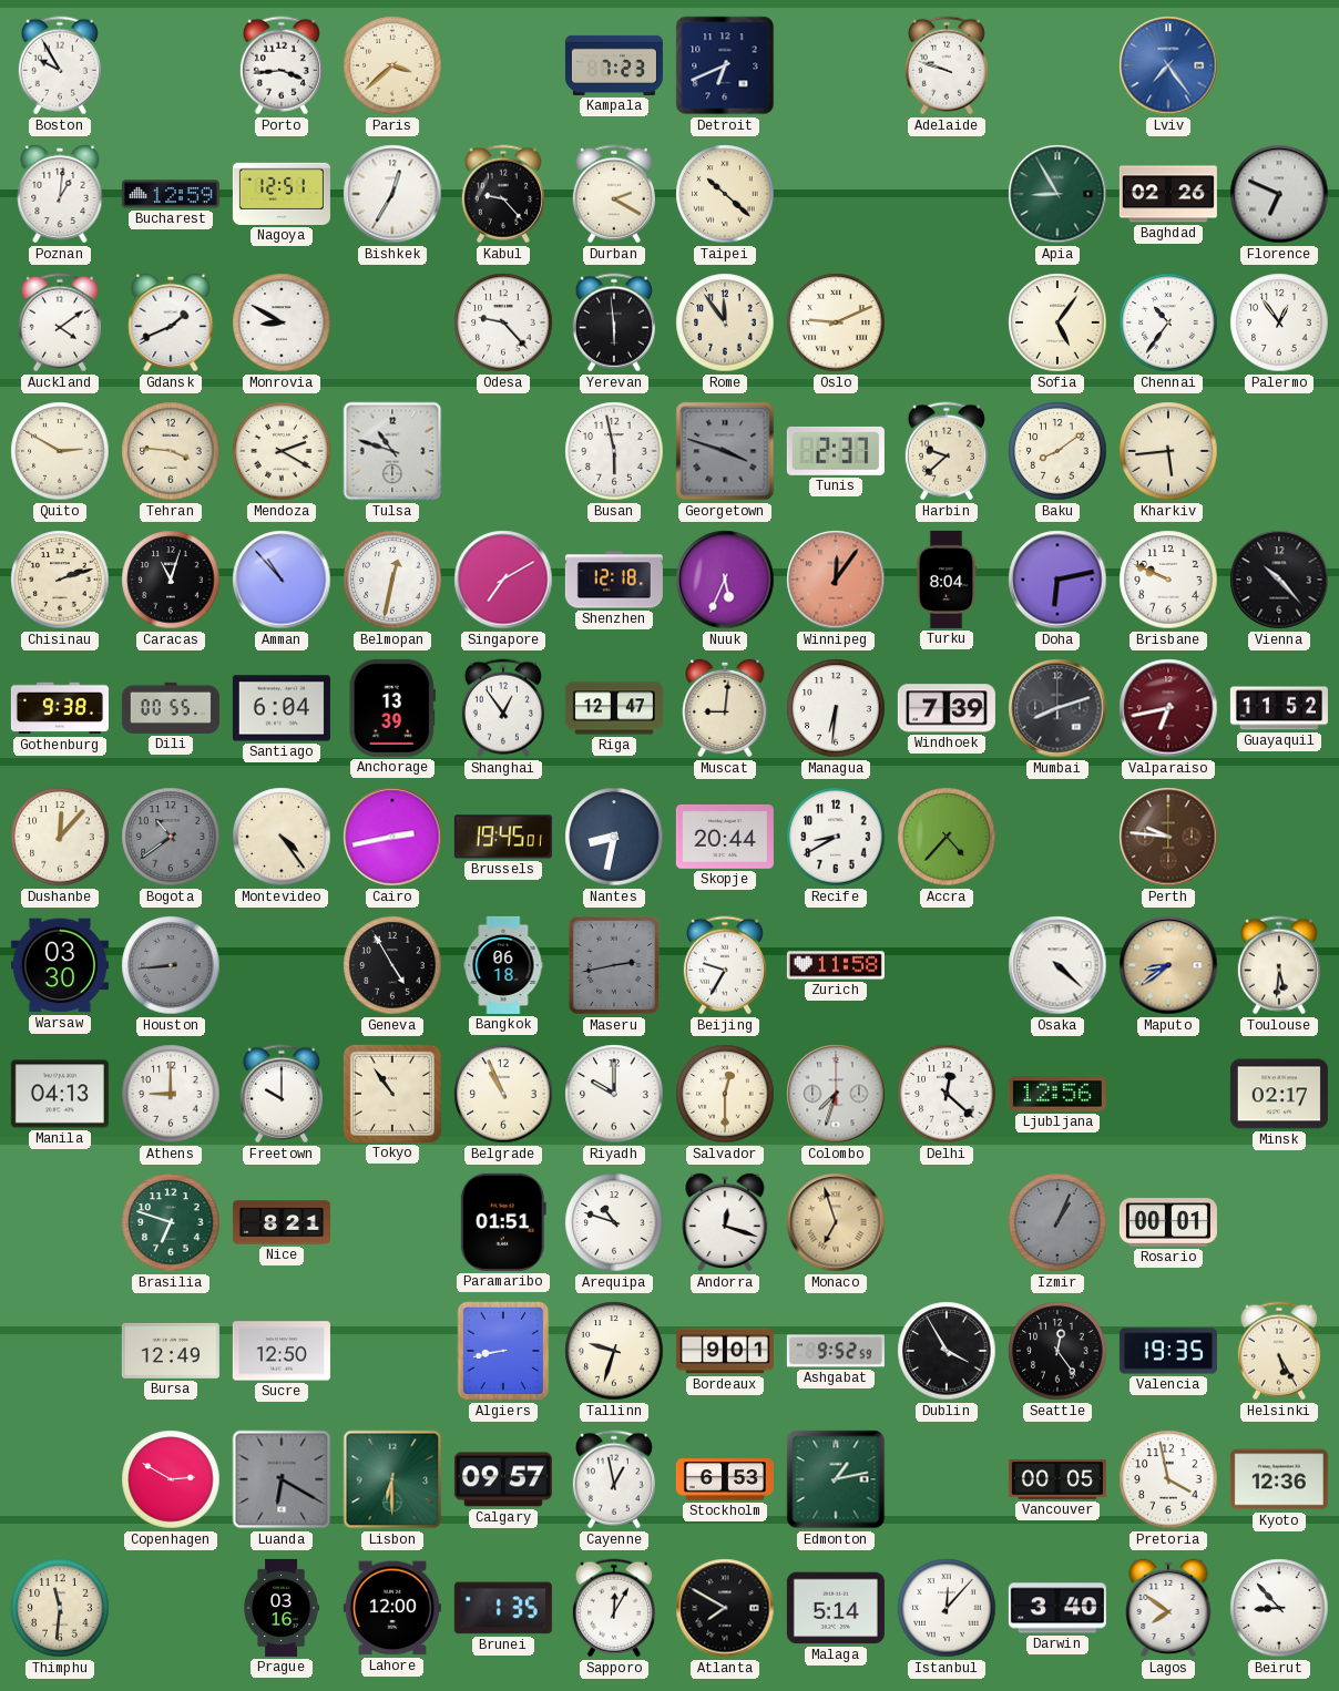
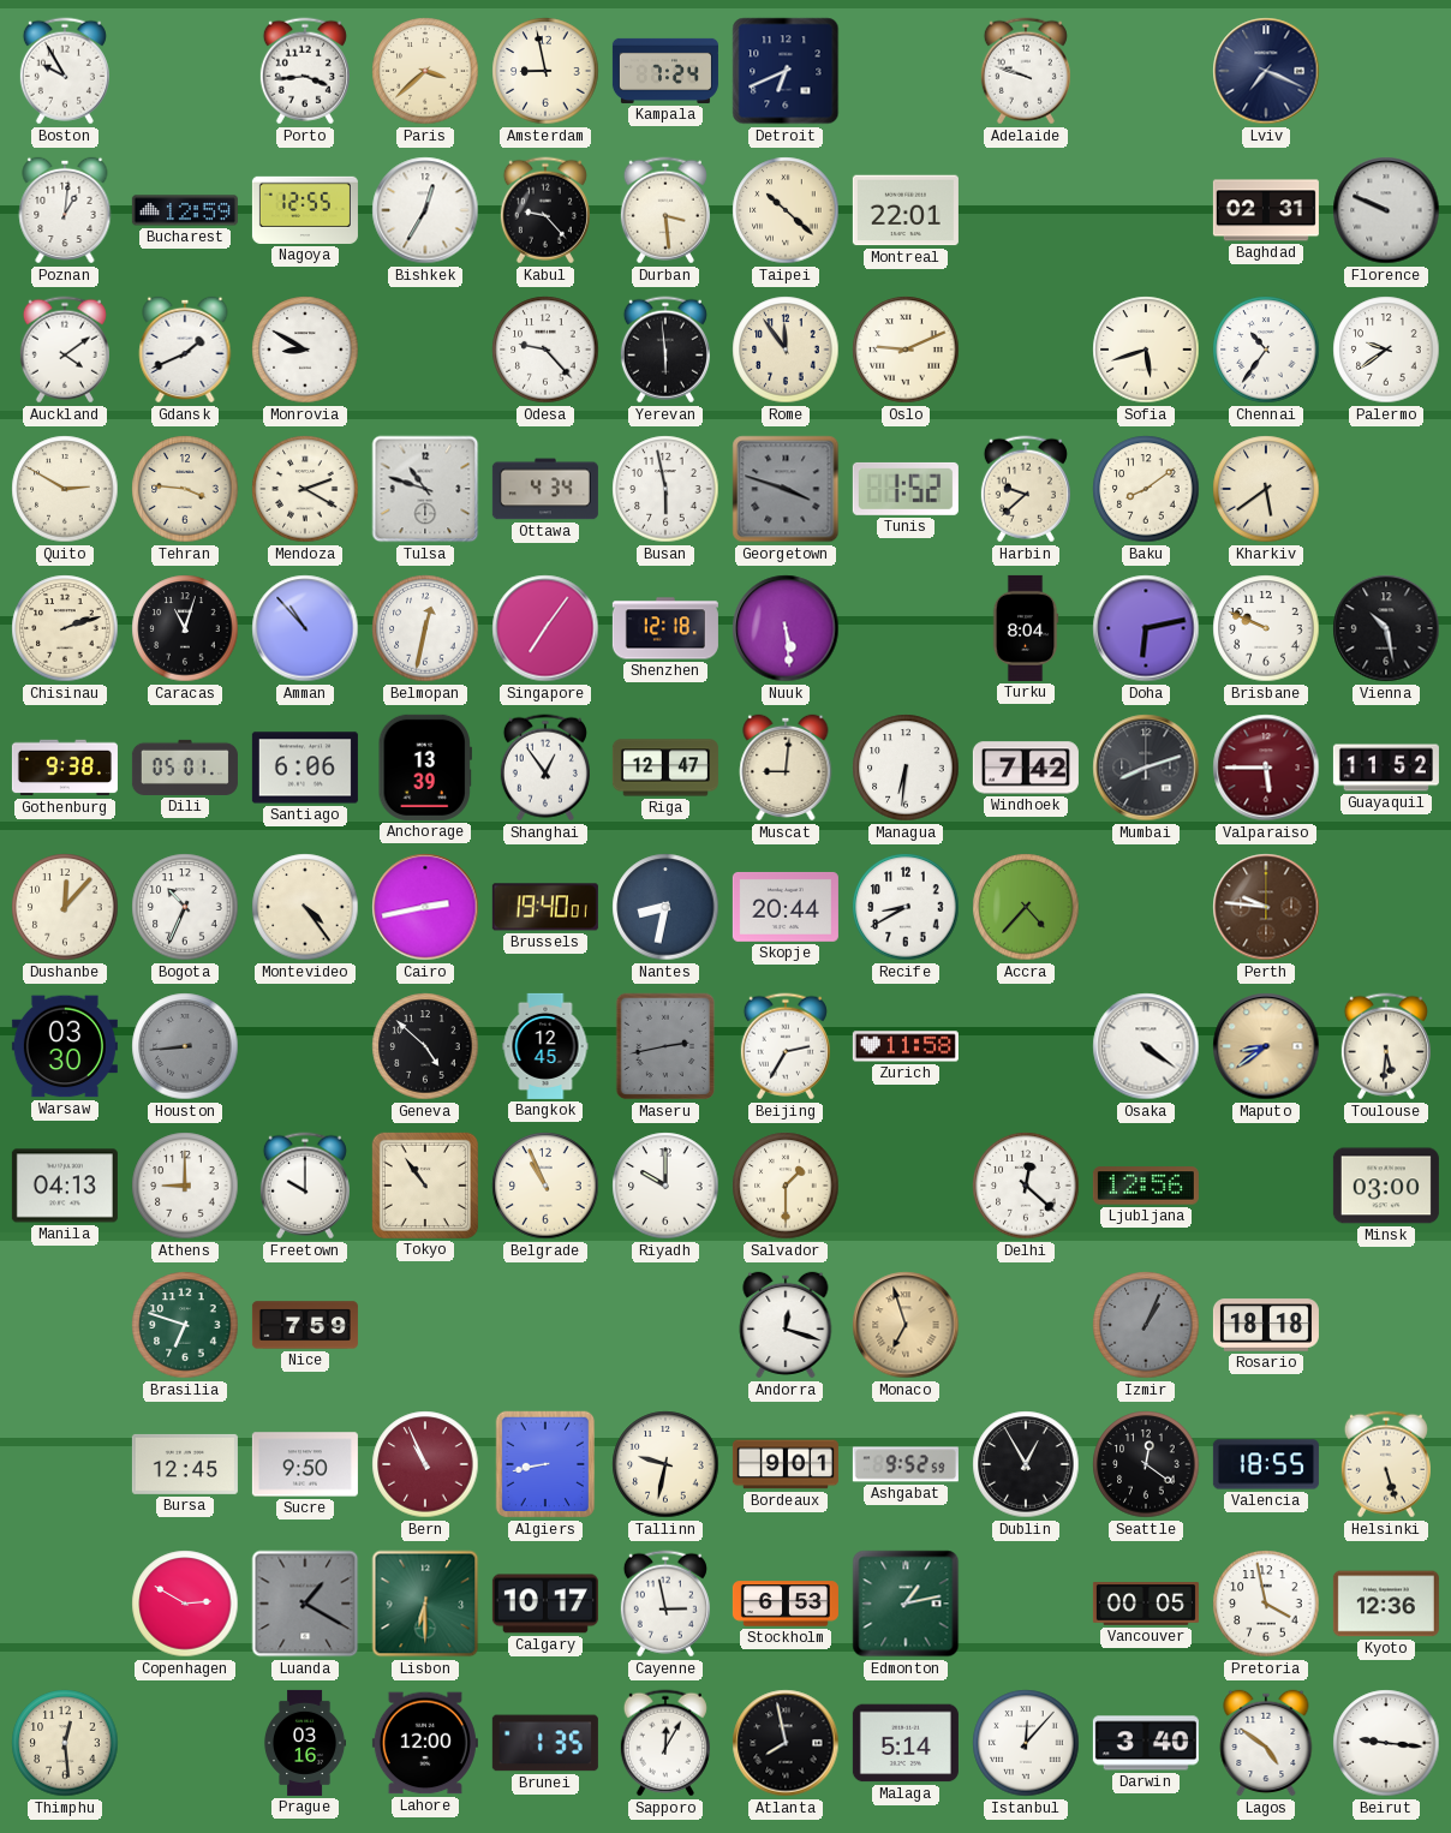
Amsterdam: none -> 8:58 (545, 71)
Kampala: 7:23 -> 7:24 (665, 71)
Lviv: 7:24 -> 7:19 (1266, 71)
Lviv dial: blue -> navy (1266, 71)
Nagoya: 12:51 -> 12:55 (305, 210)
Durban: 2:20 -> 3:29 (665, 210)
Montreal: none -> 22:01 (906, 210)
Apia: 8:55 -> none (1057, 194)
Baghdad: 02:26 -> 02:31 (1266, 210)
Florence: 6:49 -> 9:49 (1386, 210)
Sofia: 5:06 -> 5:42 (1146, 350)
Palermo: 12:54 -> 9:39 (1386, 350)
Ottawa: none -> 4:34 (545, 489)
Tunis: 2:37 -> 1:52 (906, 489)
Kharkiv: 5:44 -> 5:39 (1266, 489)
Singapore: 7:10 -> 7:06 (545, 628)
Nuuk: 5:34 -> 5:29 (786, 628)
Winnipeg: 12:06 -> none (836, 580)
Vienna: 10:23 -> 10:28 (1386, 628)
Dili: 00:55 -> 05:01 (185, 768)
Santiago: 6:04 -> 6:06 (305, 768)
Windhoek: 7:39 -> 7:42 (1026, 768)
Valparaiso: 6:43 -> 5:45 (1266, 768)
Bogota: 10:39 -> 10:34 (185, 907)
Bogota dial: grey -> white (185, 907)
Brussels: 19:45 -> 19:40 (545, 907)
Geneva: 4:55 -> 4:52 (425, 1046)
Bangkok: 06:18 -> 12:45 (545, 1046)
Beijing: 9:35 -> 2:35 (786, 1046)
Osaka: 4:22 -> 4:21 (1146, 1046)
Salvador: 12:30 -> 1:30 (786, 1186)
Colombo: 7:33 -> none (836, 1094)
Minsk: 02:17 -> 03:00 (1386, 1186)
Nice: 8:21 -> 7:59 (305, 1325)
Paramaribo: 01:51 -> none (503, 1222)
Arequipa: 10:48 -> none (614, 1222)
Rosario: 00:01 -> 18:18 (1266, 1325)
Bursa: 12:49 -> 12:45 (185, 1464)
Sucre: 12:50 -> 9:50 (305, 1464)
Bern: none -> 10:56 (425, 1464)
Tallinn: 9:33 -> 9:32 (665, 1464)
Dublin: 3:55 -> 12:55 (1026, 1464)
Seattle: 12:24 -> 12:21 (1146, 1464)
Valencia: 19:35 -> 18:55 (1266, 1464)
Helsinki: 5:25 -> 5:27 (1386, 1464)
Luanda: 6:20 -> 1:20 (305, 1604)
Calgary: 09:57 -> 10:17 (545, 1604)
Cayenne: 12:58 -> 2:58 (665, 1604)
Thimphu: 11:31 -> 12:29 (65, 1743)
Atlanta: 7:50 -> 7:58 (786, 1743)
Lagos: 7:51 -> 4:51 (1266, 1743)
Beirut: 8:53 -> 9:16 (1386, 1743)
